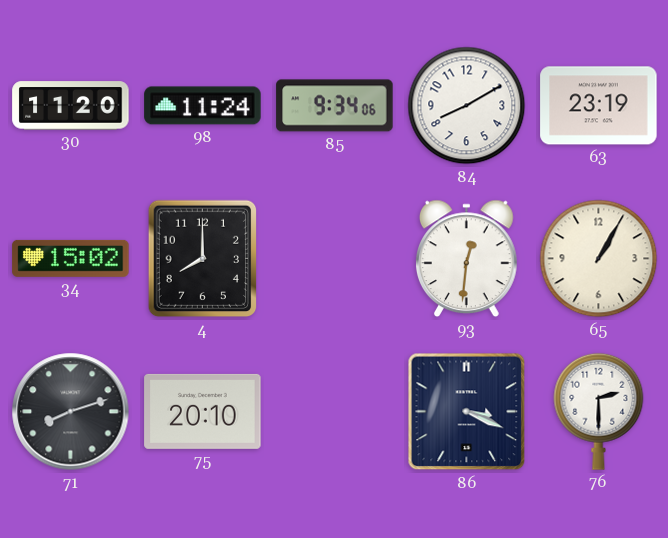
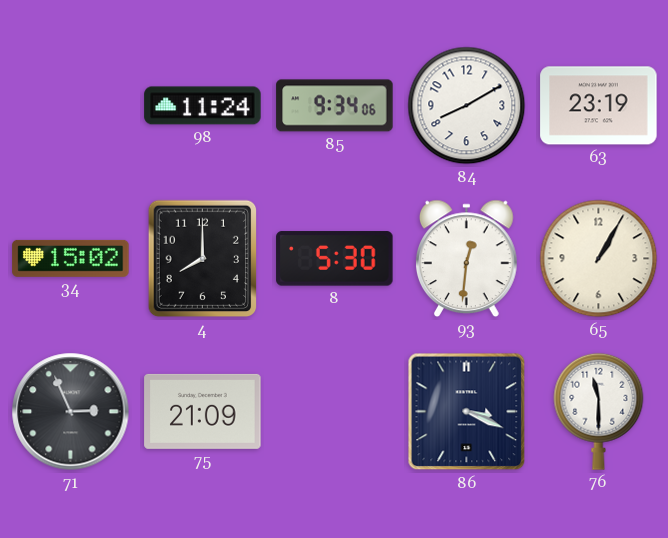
30: 11:20 -> none (71, 106)
8: none -> 5:30 (335, 259)
71: 8:12 -> 2:56 (71, 412)
75: 20:10 -> 21:09 (203, 411)
76: 2:30 -> 11:30 (599, 411)
